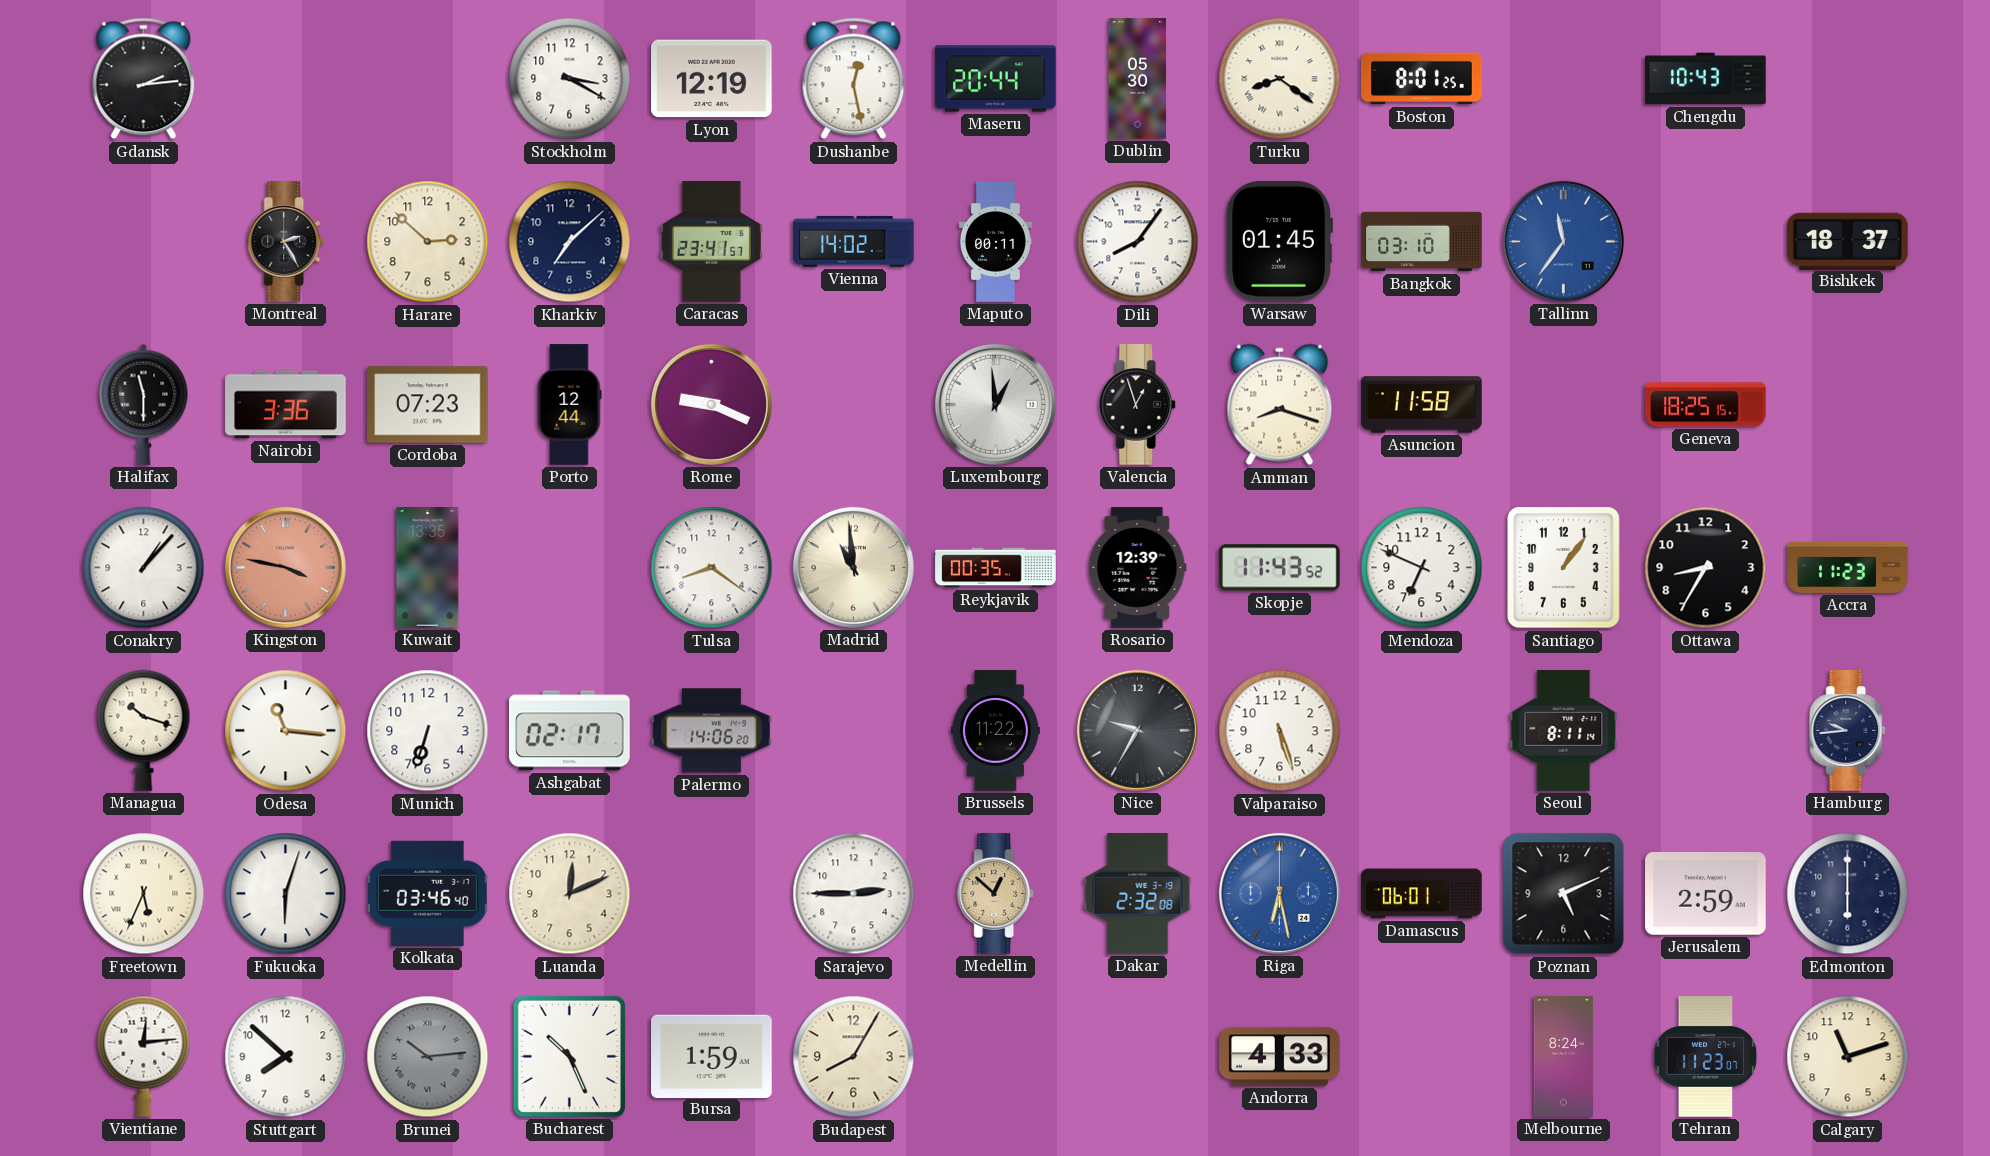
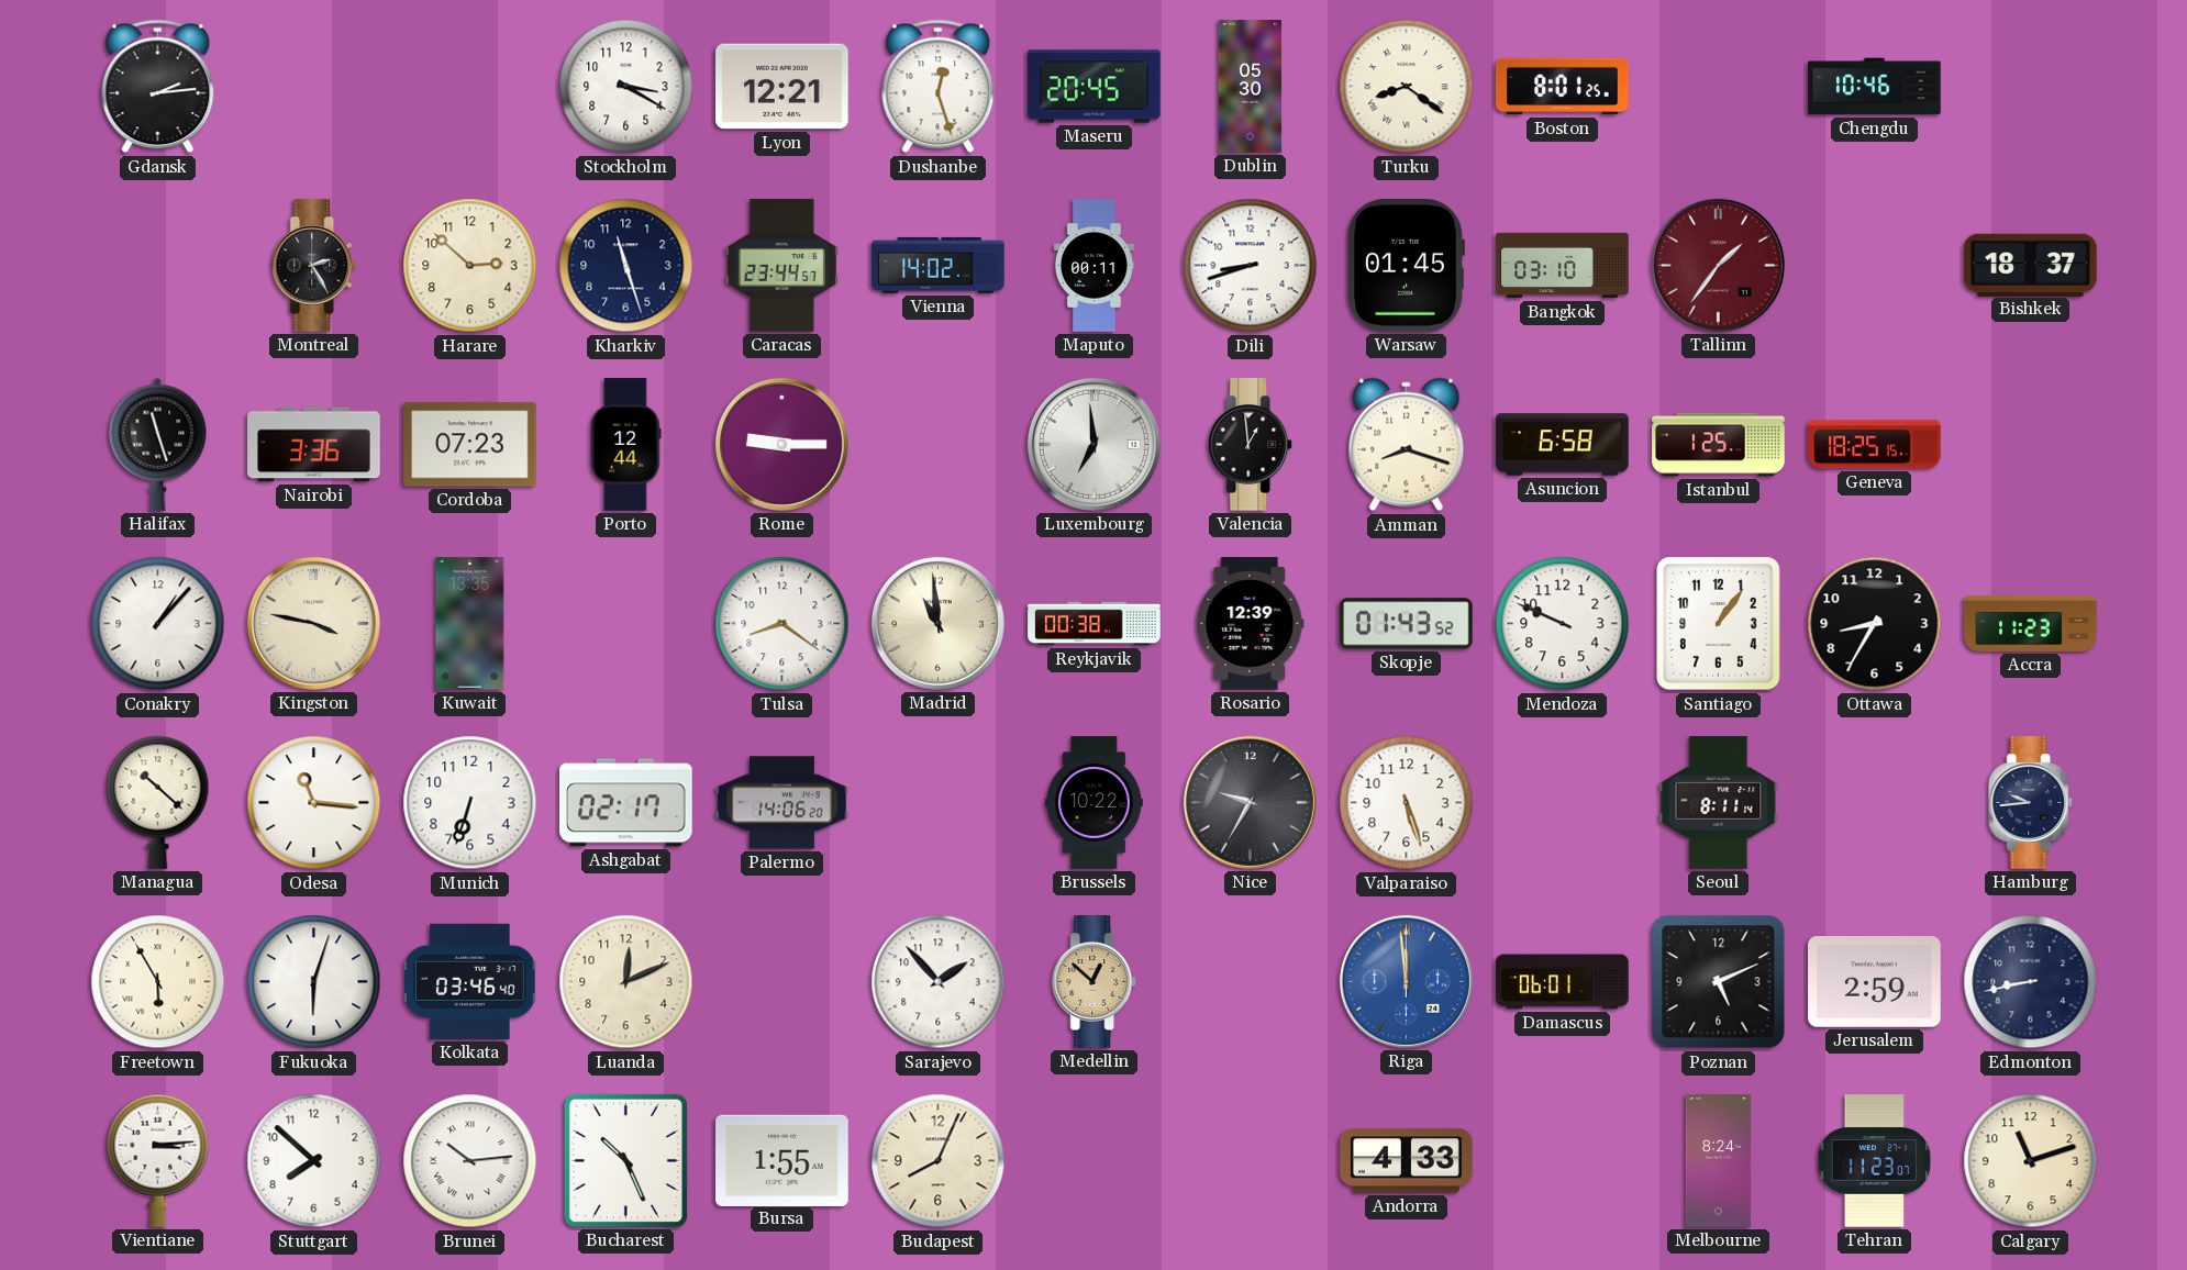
Lyon: 12:19 -> 12:21 (782, 87)
Dushanbe: 12:28 -> 12:27 (939, 87)
Maseru: 20:44 -> 20:45 (1095, 87)
Chengdu: 10:43 -> 10:46 (1875, 87)
Kharkiv: 7:08 -> 11:27 (626, 266)
Caracas: 23:41 -> 23:44 (781, 266)
Dili: 8:06 -> 8:42 (1251, 266)
Tallinn: 11:36 -> 1:36 (1718, 265)
Tallinn dial: blue -> burgundy (1718, 265)
Halifax: 11:30 -> 11:27 (158, 444)
Rome: 9:19 -> 9:15 (781, 444)
Luxembourg: 12:59 -> 6:59 (1093, 444)
Valencia: 12:57 -> 12:59 (1251, 445)
Asuncion: 11:58 -> 6:58 (1563, 445)
Istanbul: none -> 1:25 (1719, 445)
Kingston dial: salmon -> cream (313, 623)
Reykjavik: 00:35 -> 00:38 (1095, 624)
Skopje: 11:43 -> 01:43 (1407, 624)
Mendoza: 6:49 -> 9:49 (1563, 624)
Managua: 10:18 -> 10:22 (158, 802)
Brussels: 11:22 -> 10:22 (1093, 803)
Freetown: 5:34 -> 5:55 (158, 982)
Sarajevo: 2:45 -> 1:53 (939, 982)
Dakar: 2:32 -> none (1138, 894)
Riga: 6:28 -> 11:59 (1406, 981)
Edmonton: 6:00 -> 8:43 (2031, 982)
Vientiane: 12:14 -> 3:14 (158, 1160)
Brunei dial: grey -> white (470, 1161)
Bursa: 1:59 -> 1:55 (782, 1160)
Budapest: 8:05 -> 8:04 (939, 1161)
